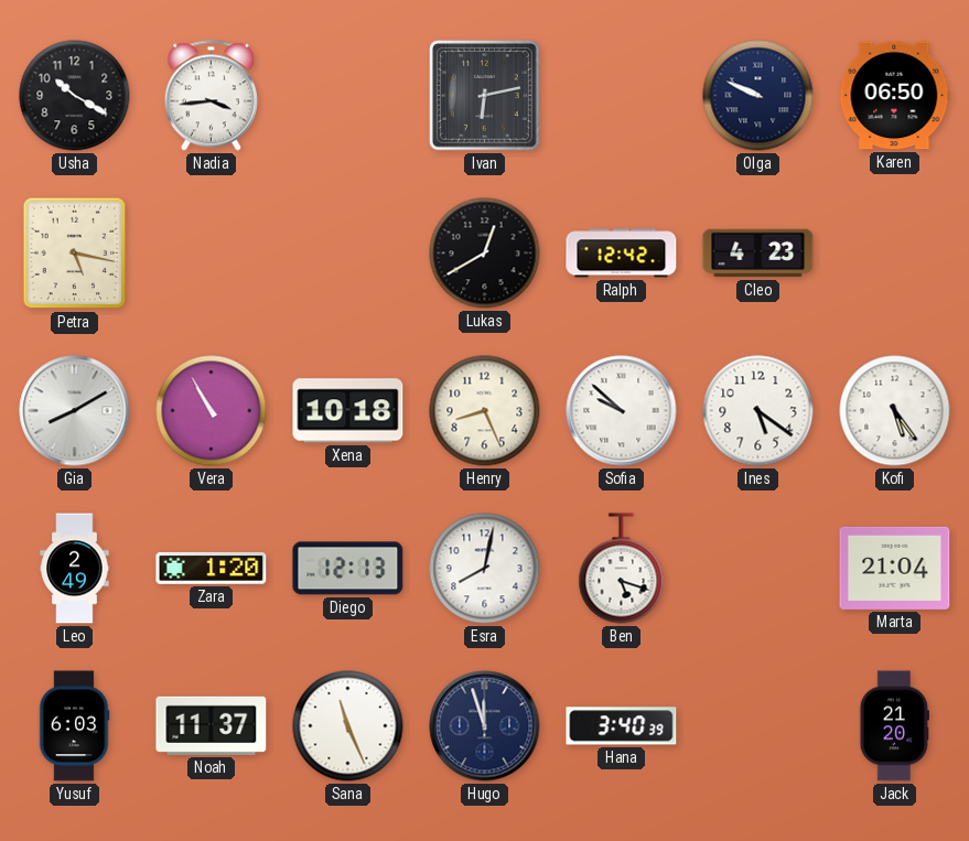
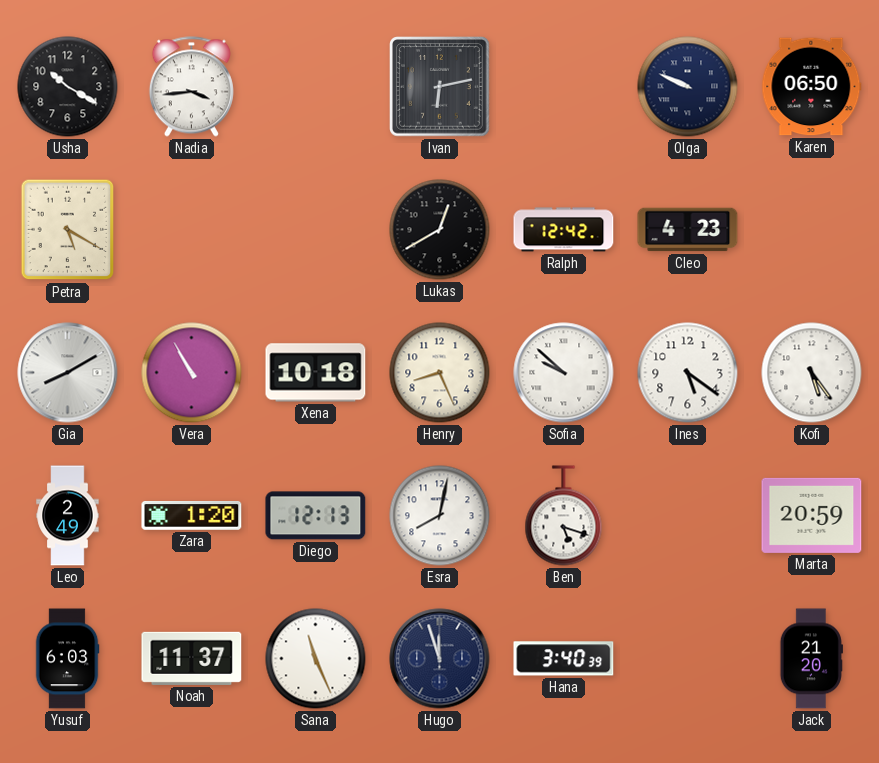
Petra: 5:17 -> 5:20 (68, 230)
Marta: 21:04 -> 20:59 (812, 515)
